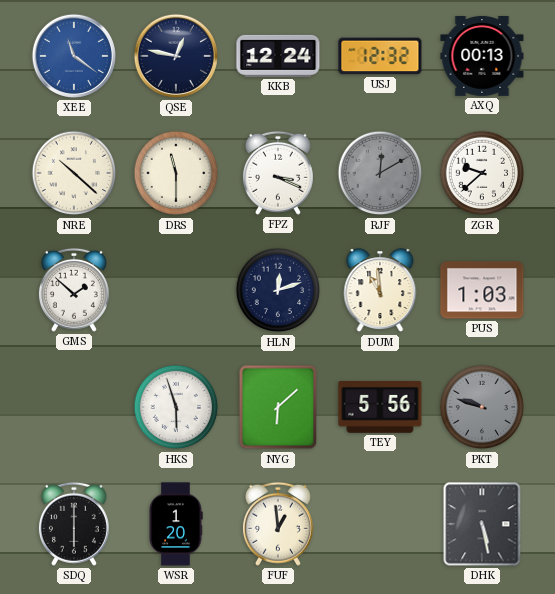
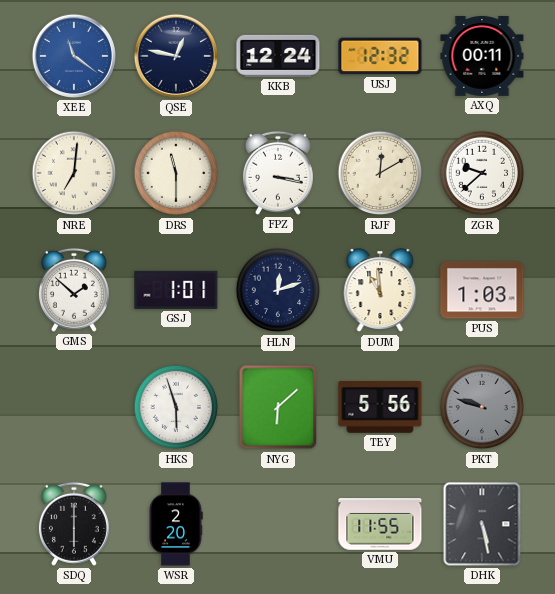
AXQ: 00:13 -> 00:11 (482, 56)
NRE: 10:22 -> 7:01 (74, 173)
FPZ: 3:19 -> 3:17 (278, 173)
RJF dial: grey -> cream (380, 173)
GSJ: none -> 1:01 (176, 290)
WSR: 1:20 -> 2:20 (176, 524)
FUF: 12:59 -> none (278, 524)
VMU: none -> 11:55 (380, 524)
